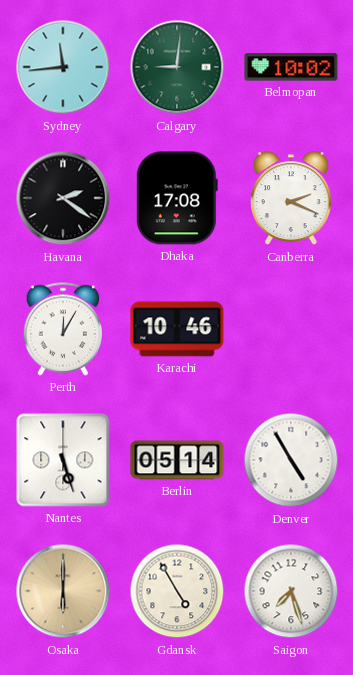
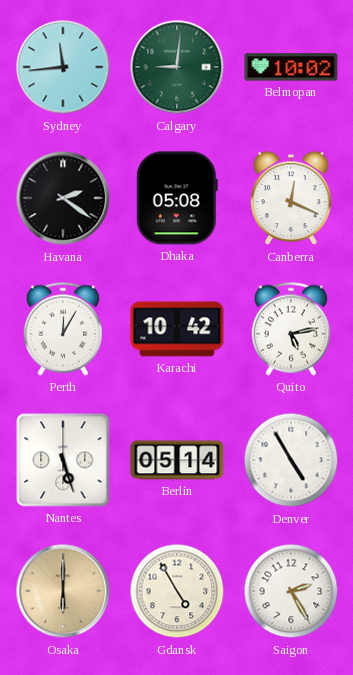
Dhaka: 17:08 -> 05:08 (177, 198)
Canberra: 2:19 -> 12:19 (292, 199)
Karachi: 10:46 -> 10:42 (177, 329)
Quito: none -> 5:13 (290, 329)
Saigon: 7:27 -> 2:25 (291, 591)
